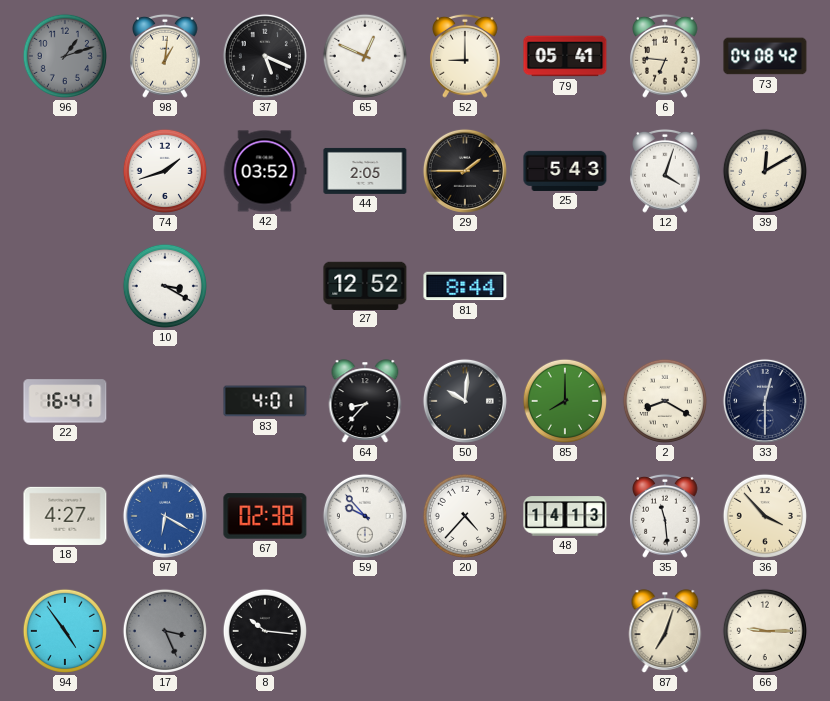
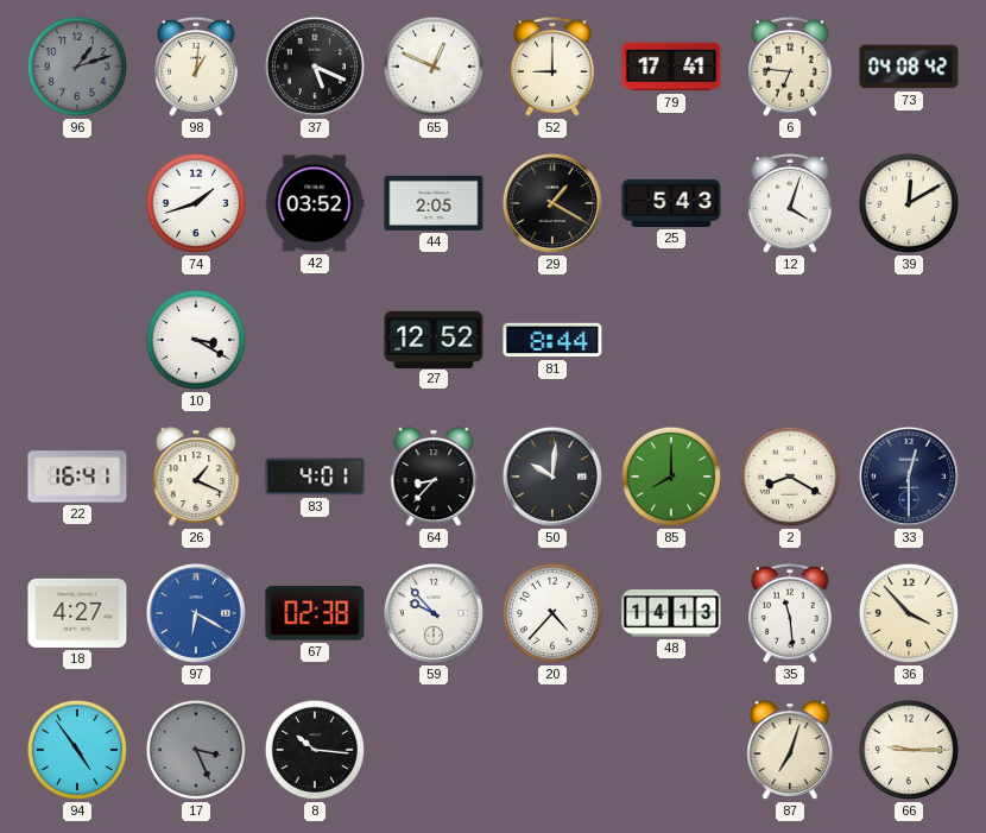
79: 05:41 -> 17:41 (671, 67)
29: 1:45 -> 1:20 (552, 203)
26: none -> 1:19 (196, 477)
